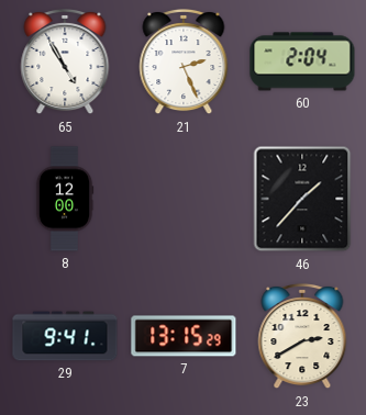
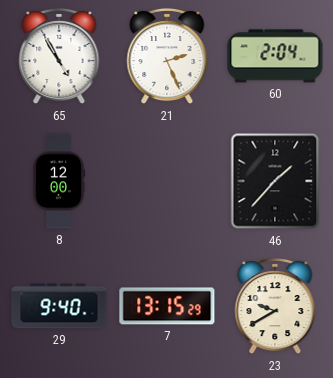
29: 9:41 -> 9:40 (59, 306)
23: 2:40 -> 9:40 (275, 306)
